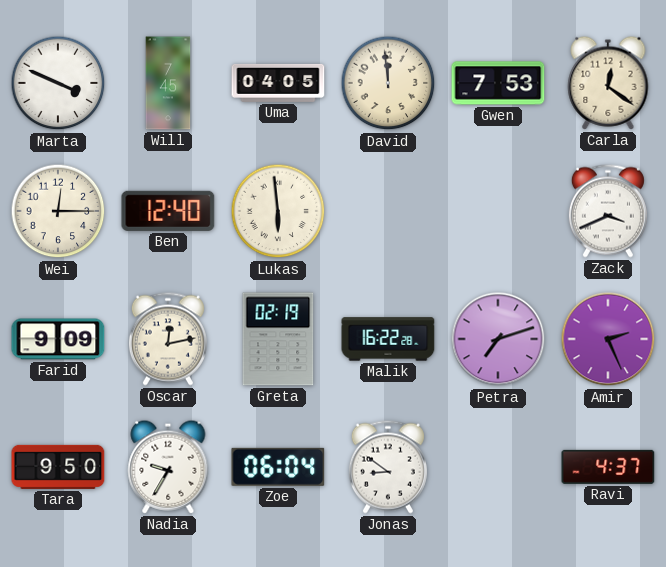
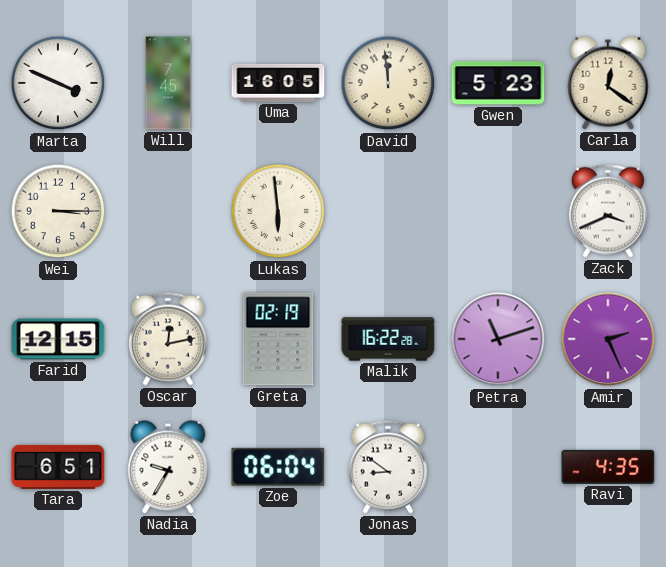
Uma: 04:05 -> 16:05 (278, 83)
Gwen: 7:53 -> 5:23 (498, 83)
Wei: 12:15 -> 3:15 (58, 211)
Ben: 12:40 -> none (168, 211)
Farid: 9:09 -> 12:15 (58, 339)
Petra: 7:12 -> 11:12 (498, 339)
Tara: 9:50 -> 6:51 (58, 467)
Ravi: 4:37 -> 4:35 (608, 467)
